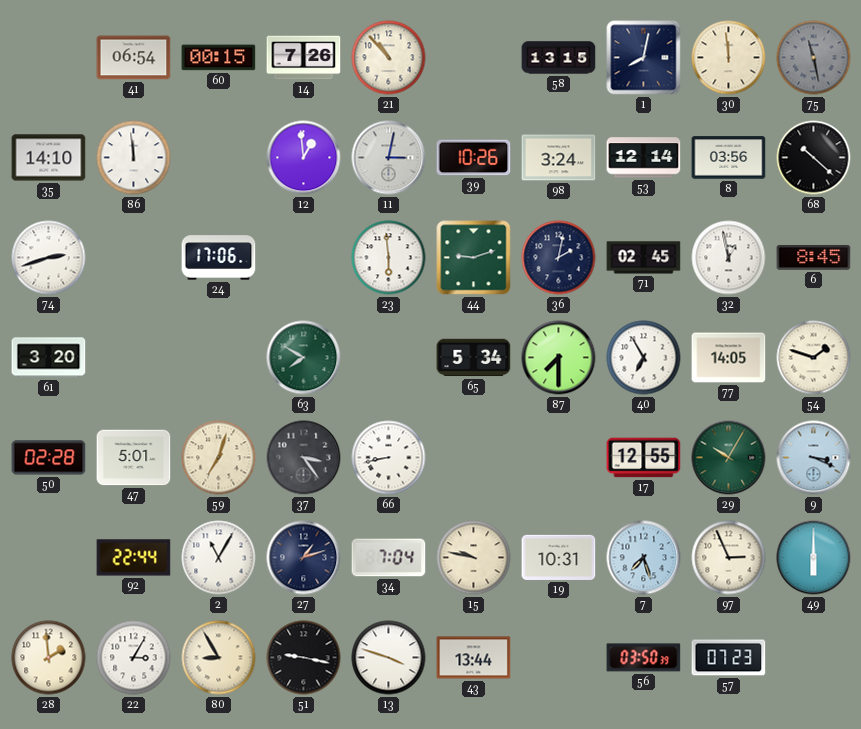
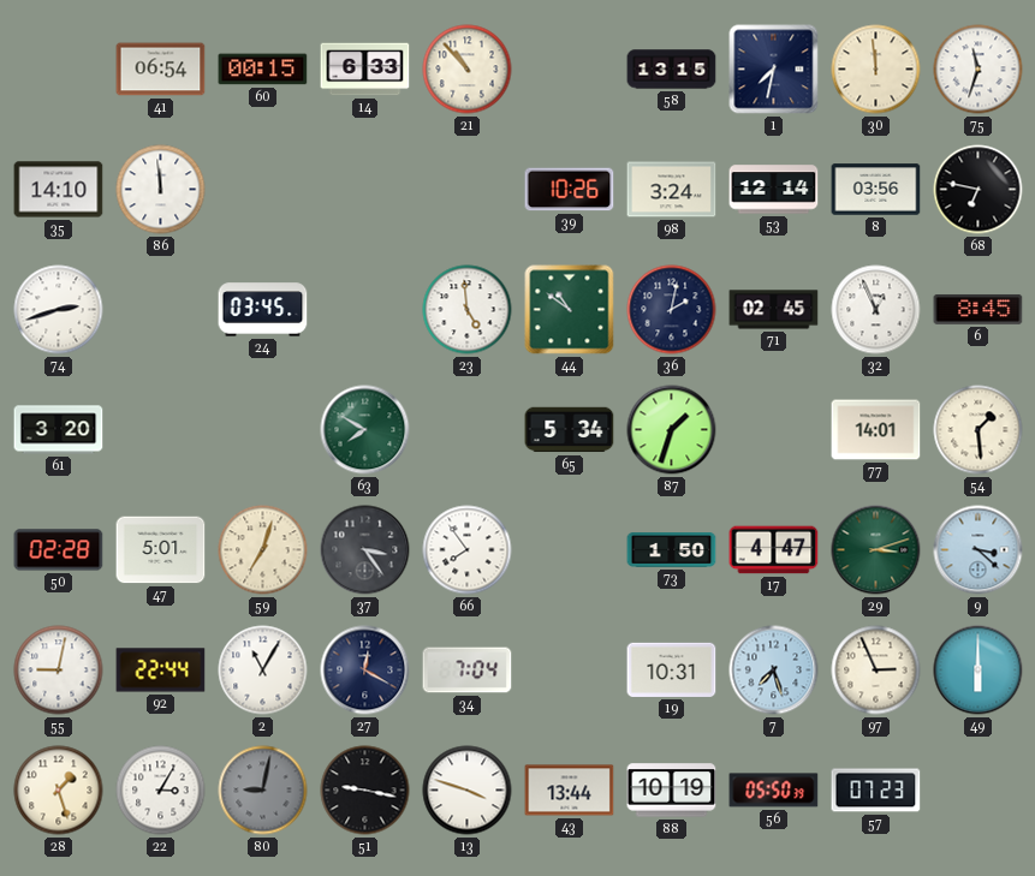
14: 7:26 -> 6:33 (365, 70)
1: 8:02 -> 7:32 (774, 70)
75: 11:28 -> 11:33 (979, 70)
75 dial: grey -> white (979, 70)
12: 12:59 -> none (304, 158)
11: 3:02 -> none (389, 158)
68: 10:22 -> 6:47 (979, 190)
24: 17:06 -> 03:45 (263, 310)
23: 5:59 -> 4:59 (468, 310)
44: 9:12 -> 10:51 (570, 310)
32: 12:58 -> 12:56 (876, 310)
87: 7:30 -> 1:33 (672, 430)
40: 6:55 -> none (644, 358)
77: 14:05 -> 14:01 (876, 430)
54: 1:48 -> 1:29 (979, 430)
66: 8:43 -> 7:54 (468, 550)
73: none -> 1:50 (672, 550)
17: 12:55 -> 4:47 (774, 550)
29: 10:05 -> 3:12 (876, 550)
9: 3:19 -> 3:22 (979, 550)
55: none -> 9:02 (59, 671)
27: 1:12 -> 12:20 (365, 671)
15: 9:47 -> none (474, 558)
28: 1:59 -> 1:27 (59, 791)
80: 8:55 -> 9:02 (263, 791)
80 dial: cream -> grey (263, 791)
88: none -> 10:19 (672, 791)
56: 03:50 -> 05:50 (774, 791)
